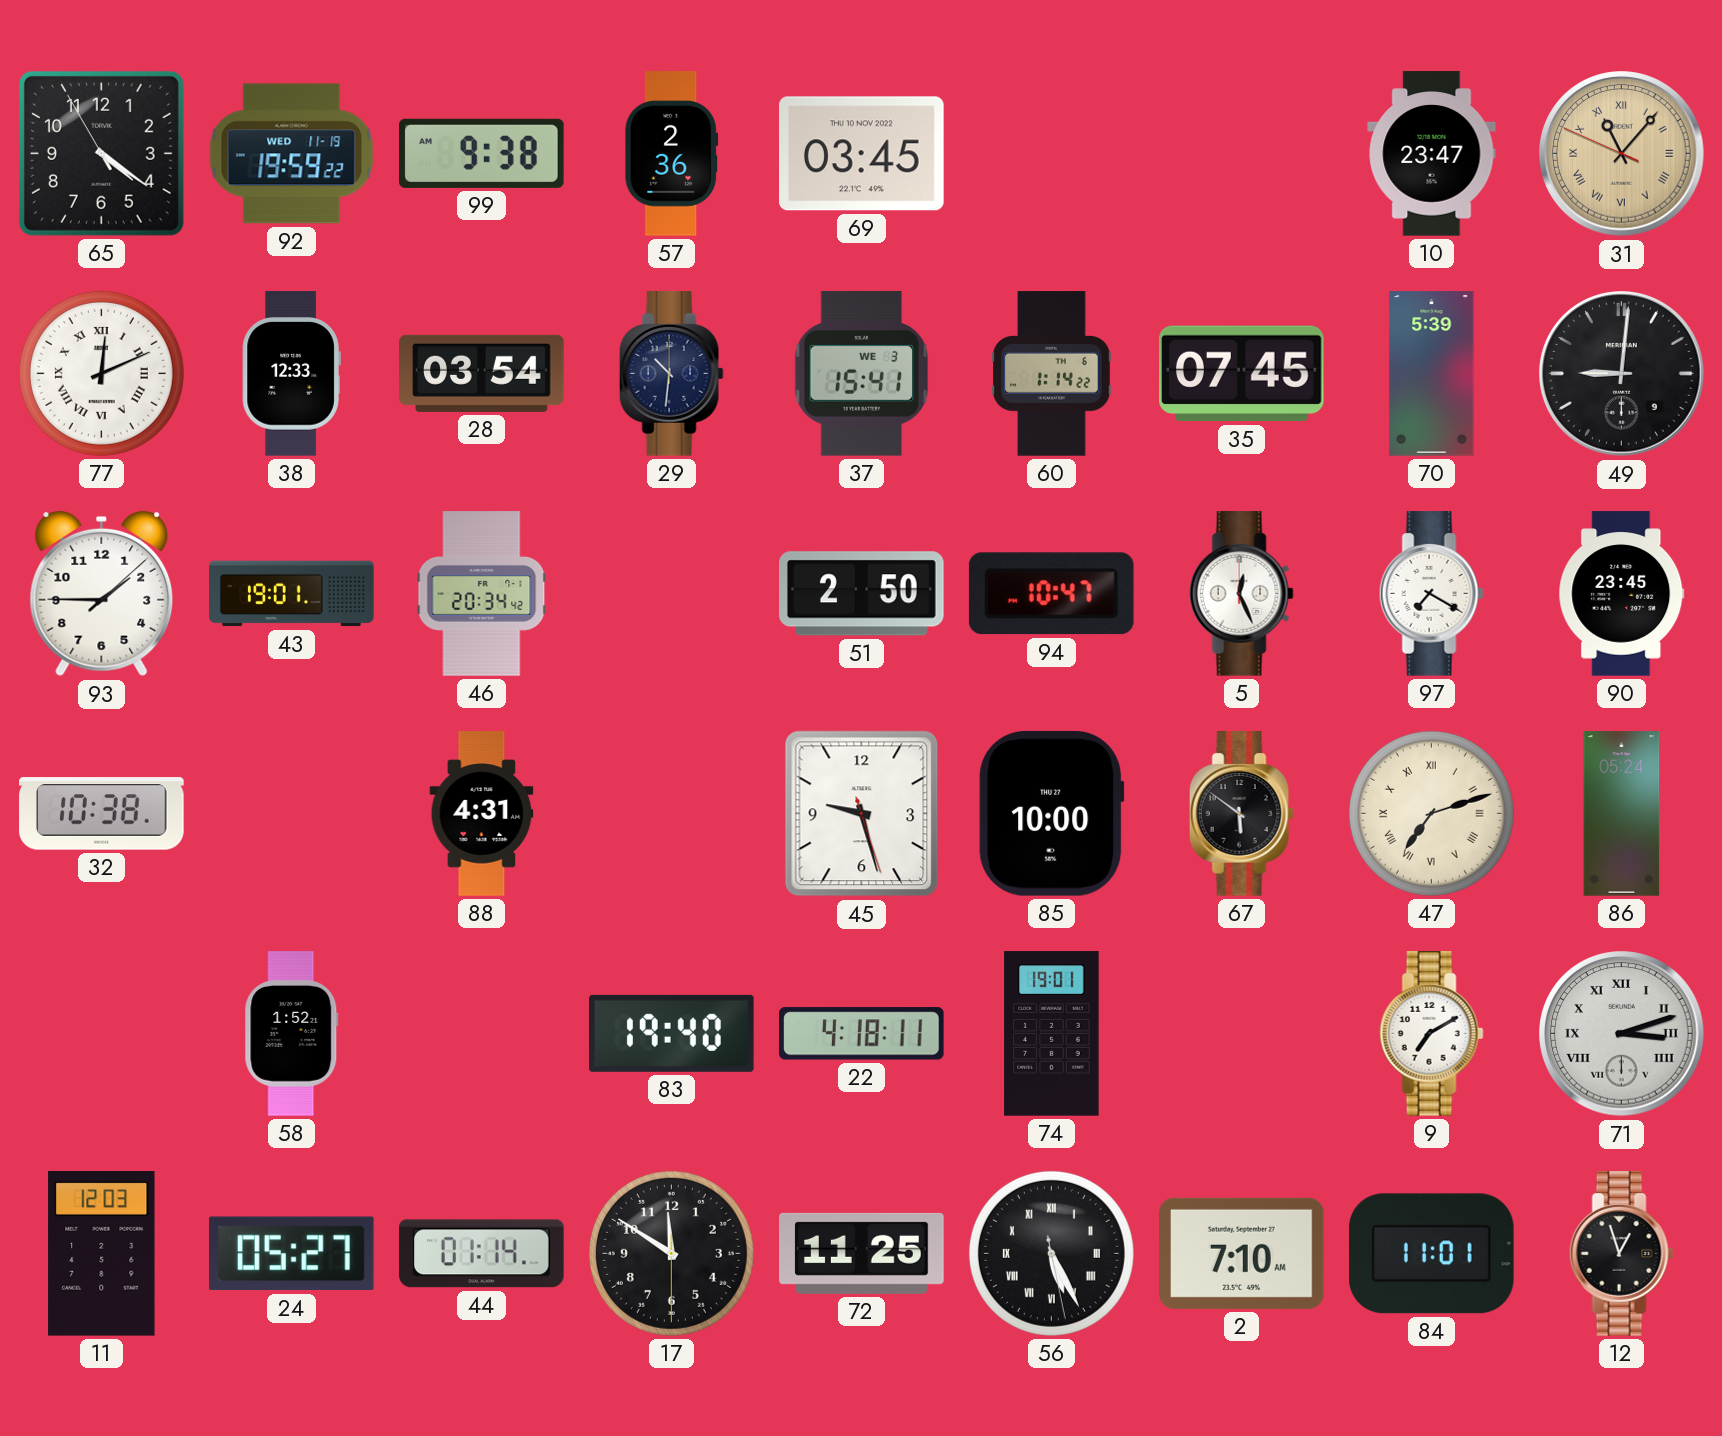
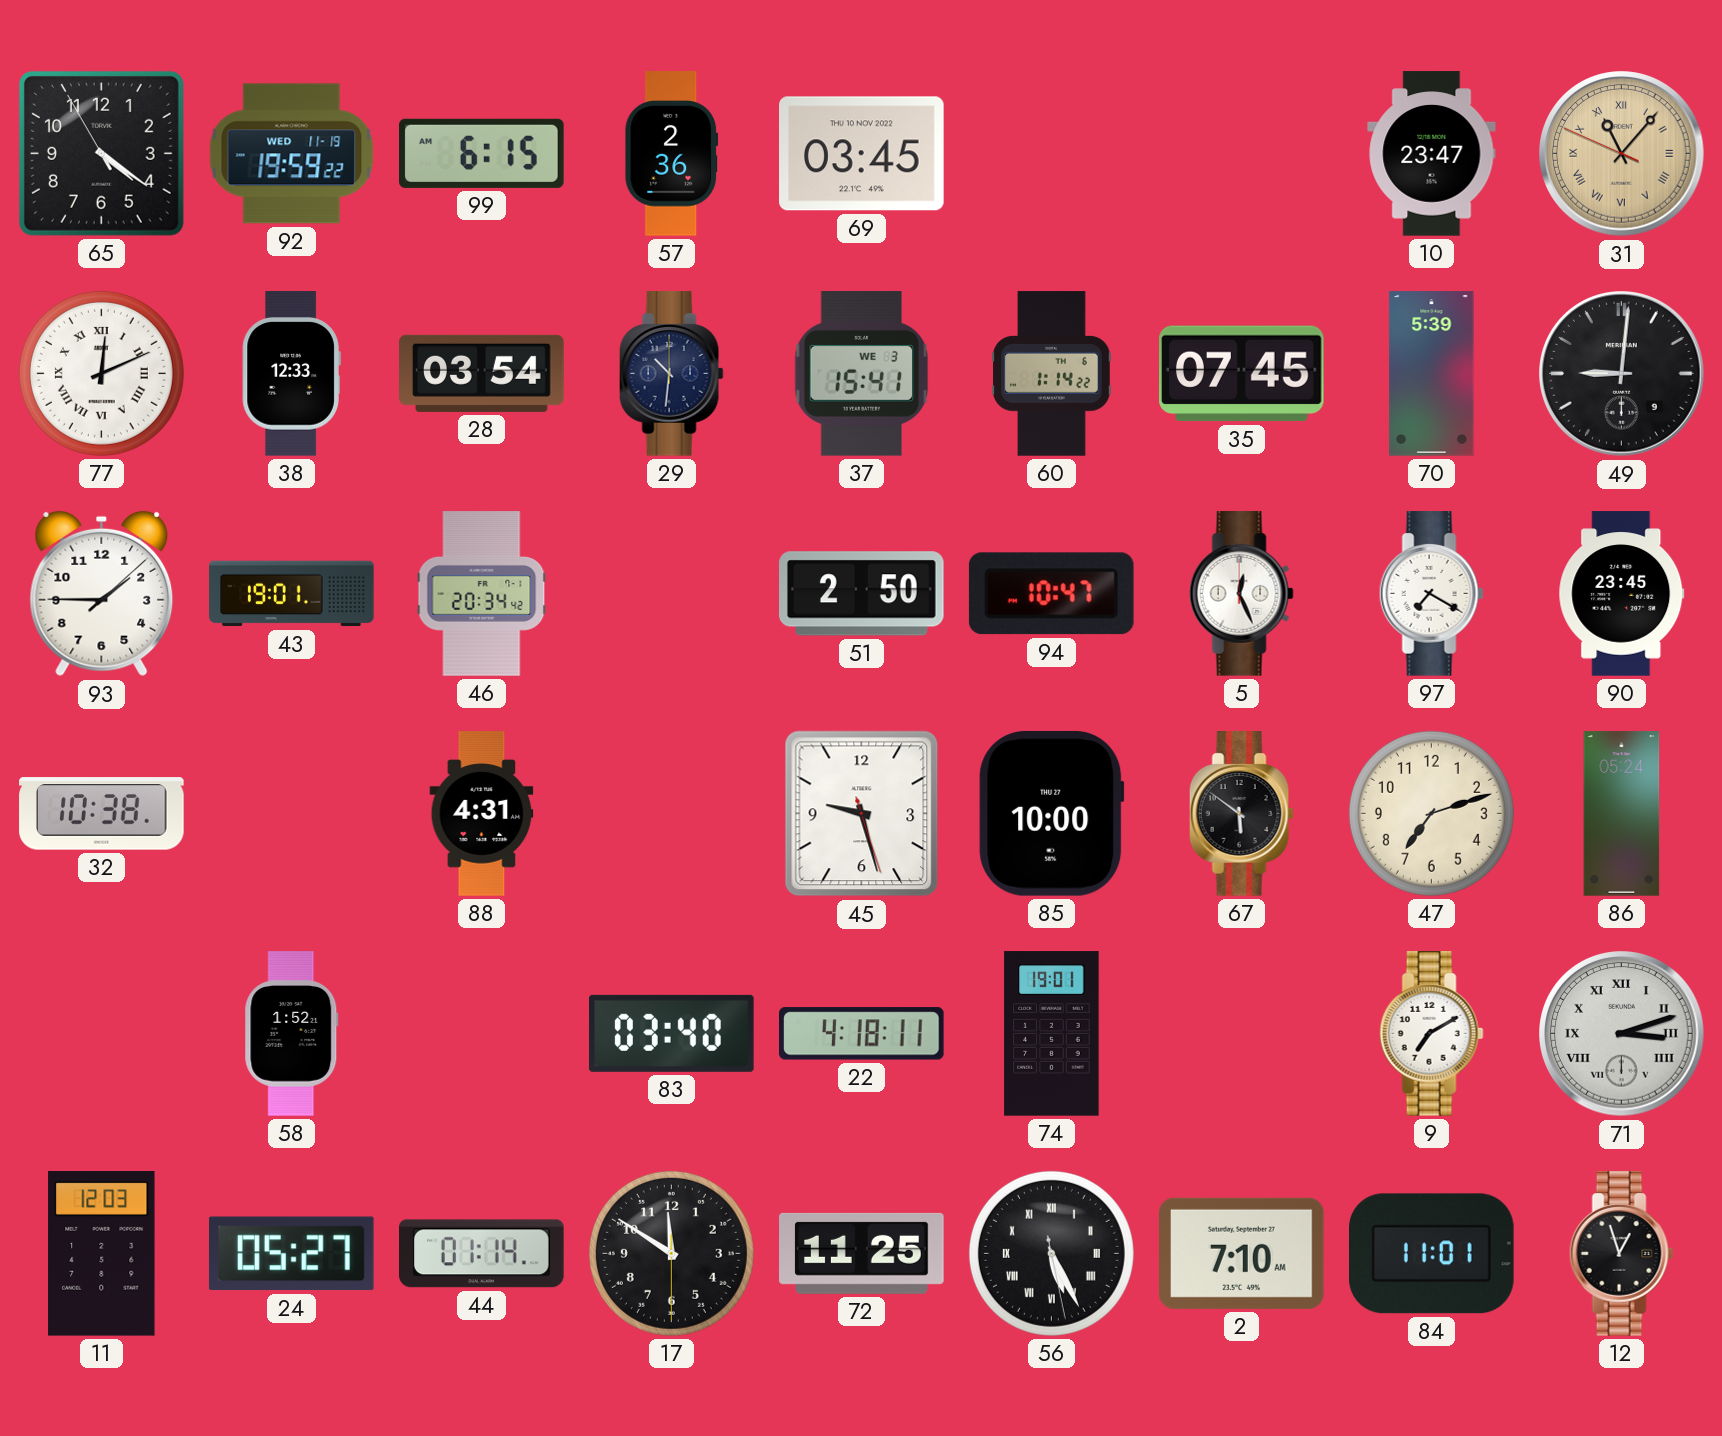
99: 9:38 -> 6:15 (482, 153)
47 numerals: Roman -> Arabic (1431, 813)
83: 19:40 -> 03:40 (672, 1033)
